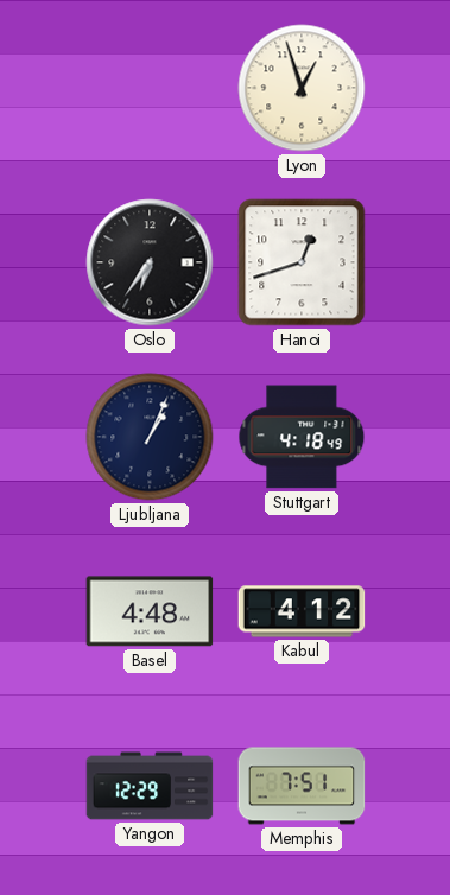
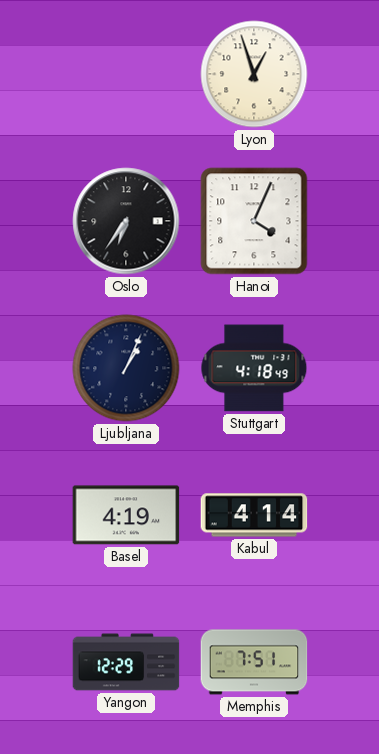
Hanoi: 12:42 -> 4:04 (254, 221)
Basel: 4:48 -> 4:19 (126, 515)
Kabul: 4:12 -> 4:14 (254, 515)
